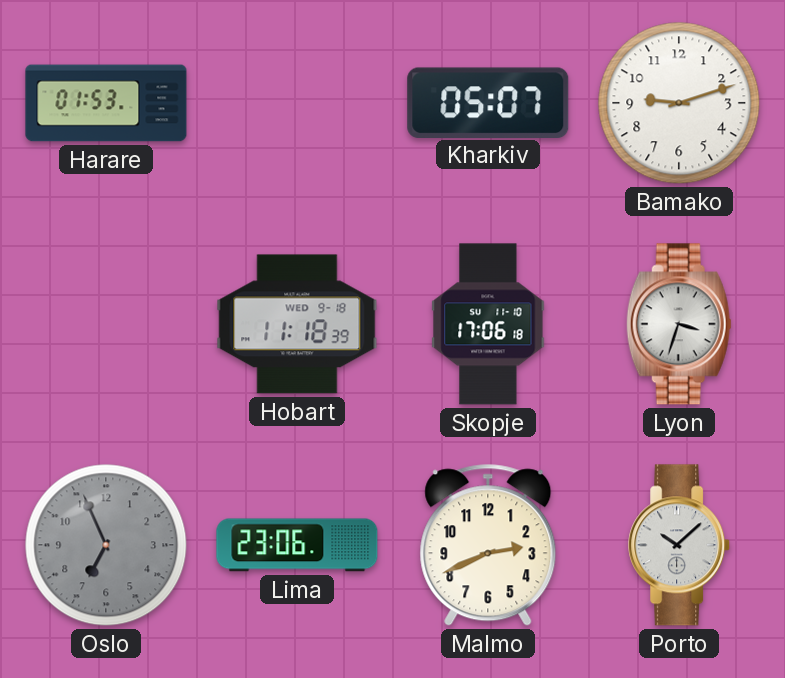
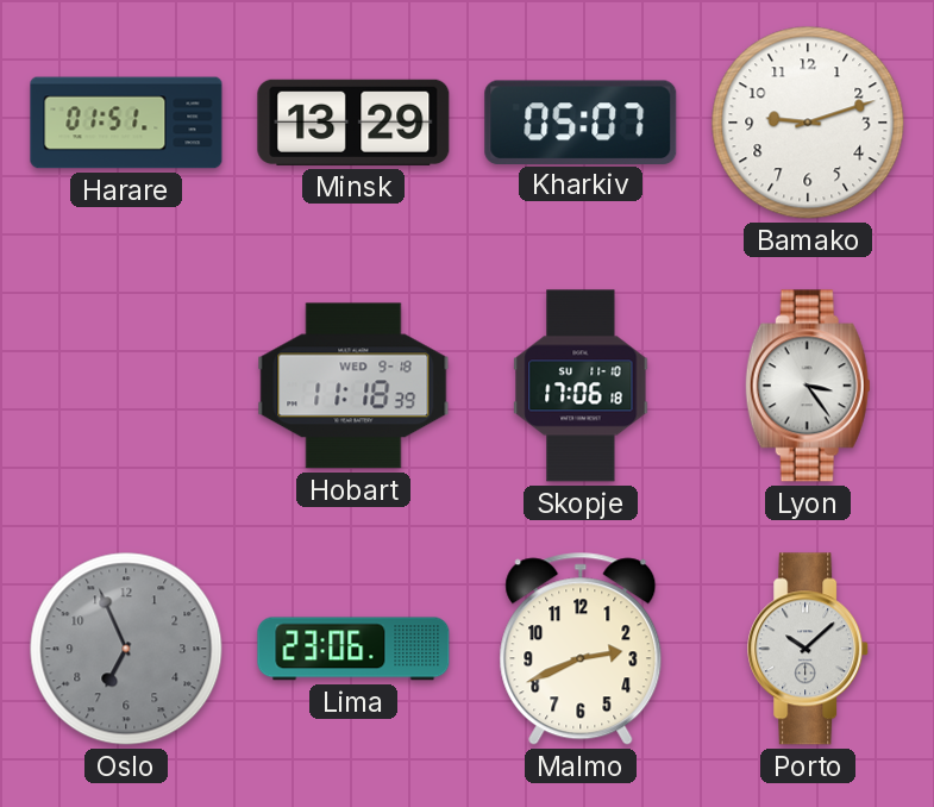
Harare: 01:53 -> 01:51 (126, 123)
Minsk: none -> 13:29 (353, 123)
Lyon: 3:33 -> 3:24 (808, 386)
